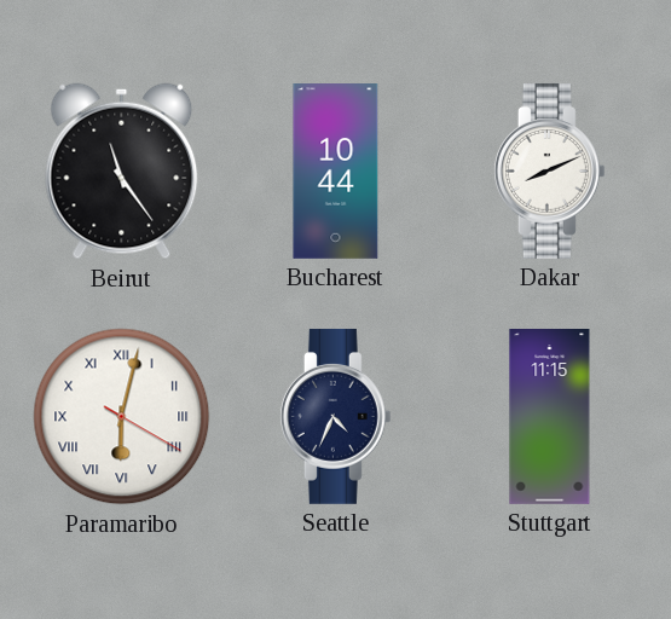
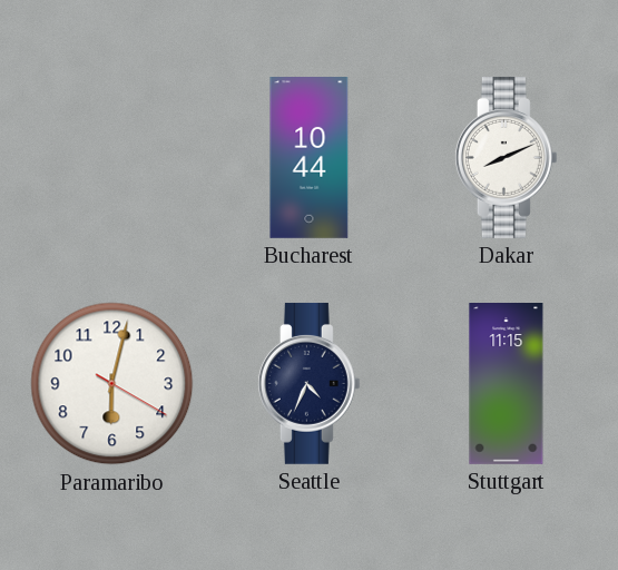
Beirut: 11:24 -> none (122, 172)
Paramaribo numerals: Roman -> Arabic (112, 384)
